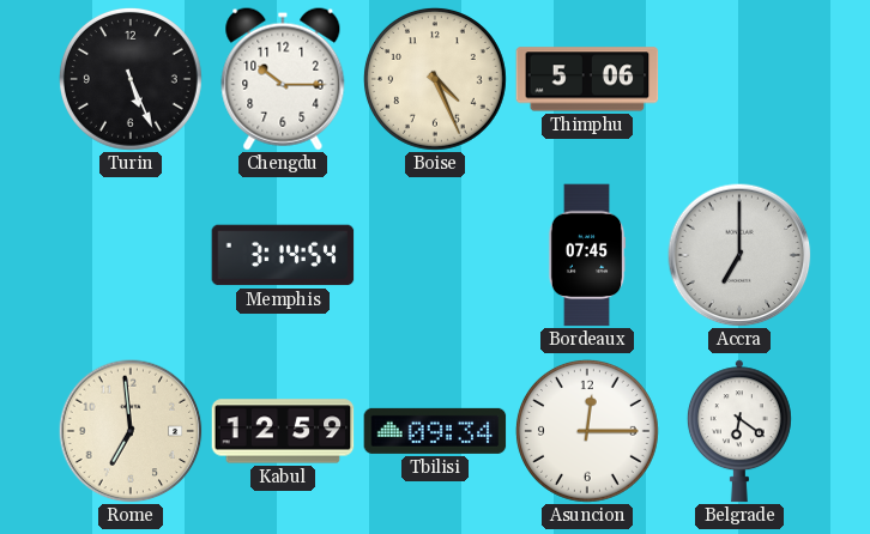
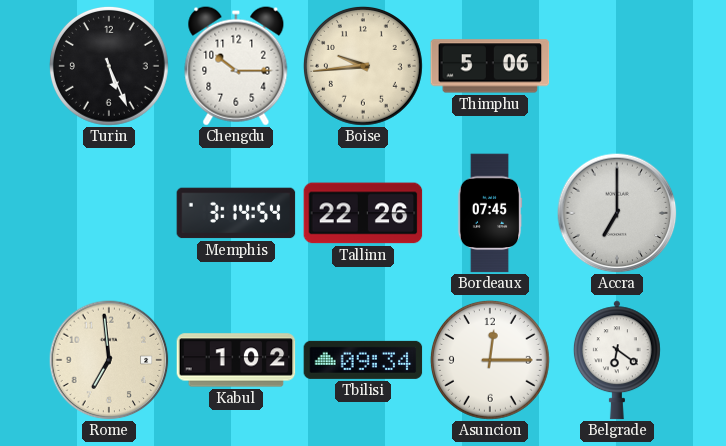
Boise: 4:26 -> 9:44 (363, 66)
Tallinn: none -> 22:26 (363, 213)
Kabul: 12:59 -> 1:02 (236, 360)
